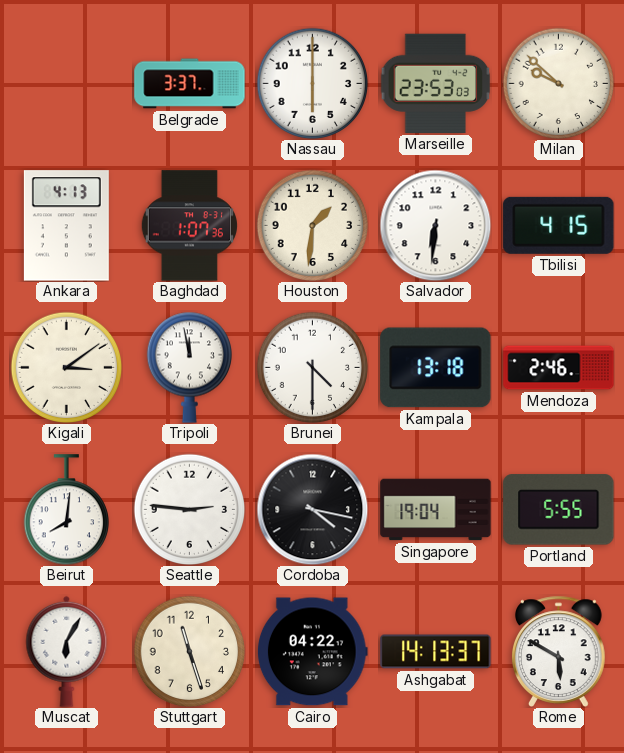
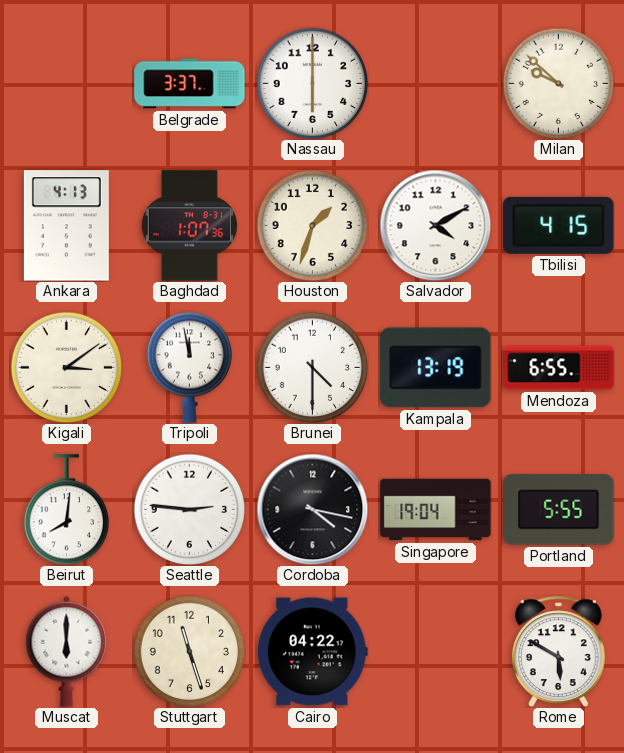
Marseille: 23:53 -> none (435, 83)
Houston: 1:31 -> 1:33 (312, 225)
Salvador: 6:31 -> 4:10 (435, 225)
Kampala: 13:18 -> 13:19 (436, 368)
Mendoza: 2:46 -> 6:55 (559, 368)
Muscat: 6:05 -> 6:00 (67, 651)
Ashgabat: 14:13 -> none (436, 652)
